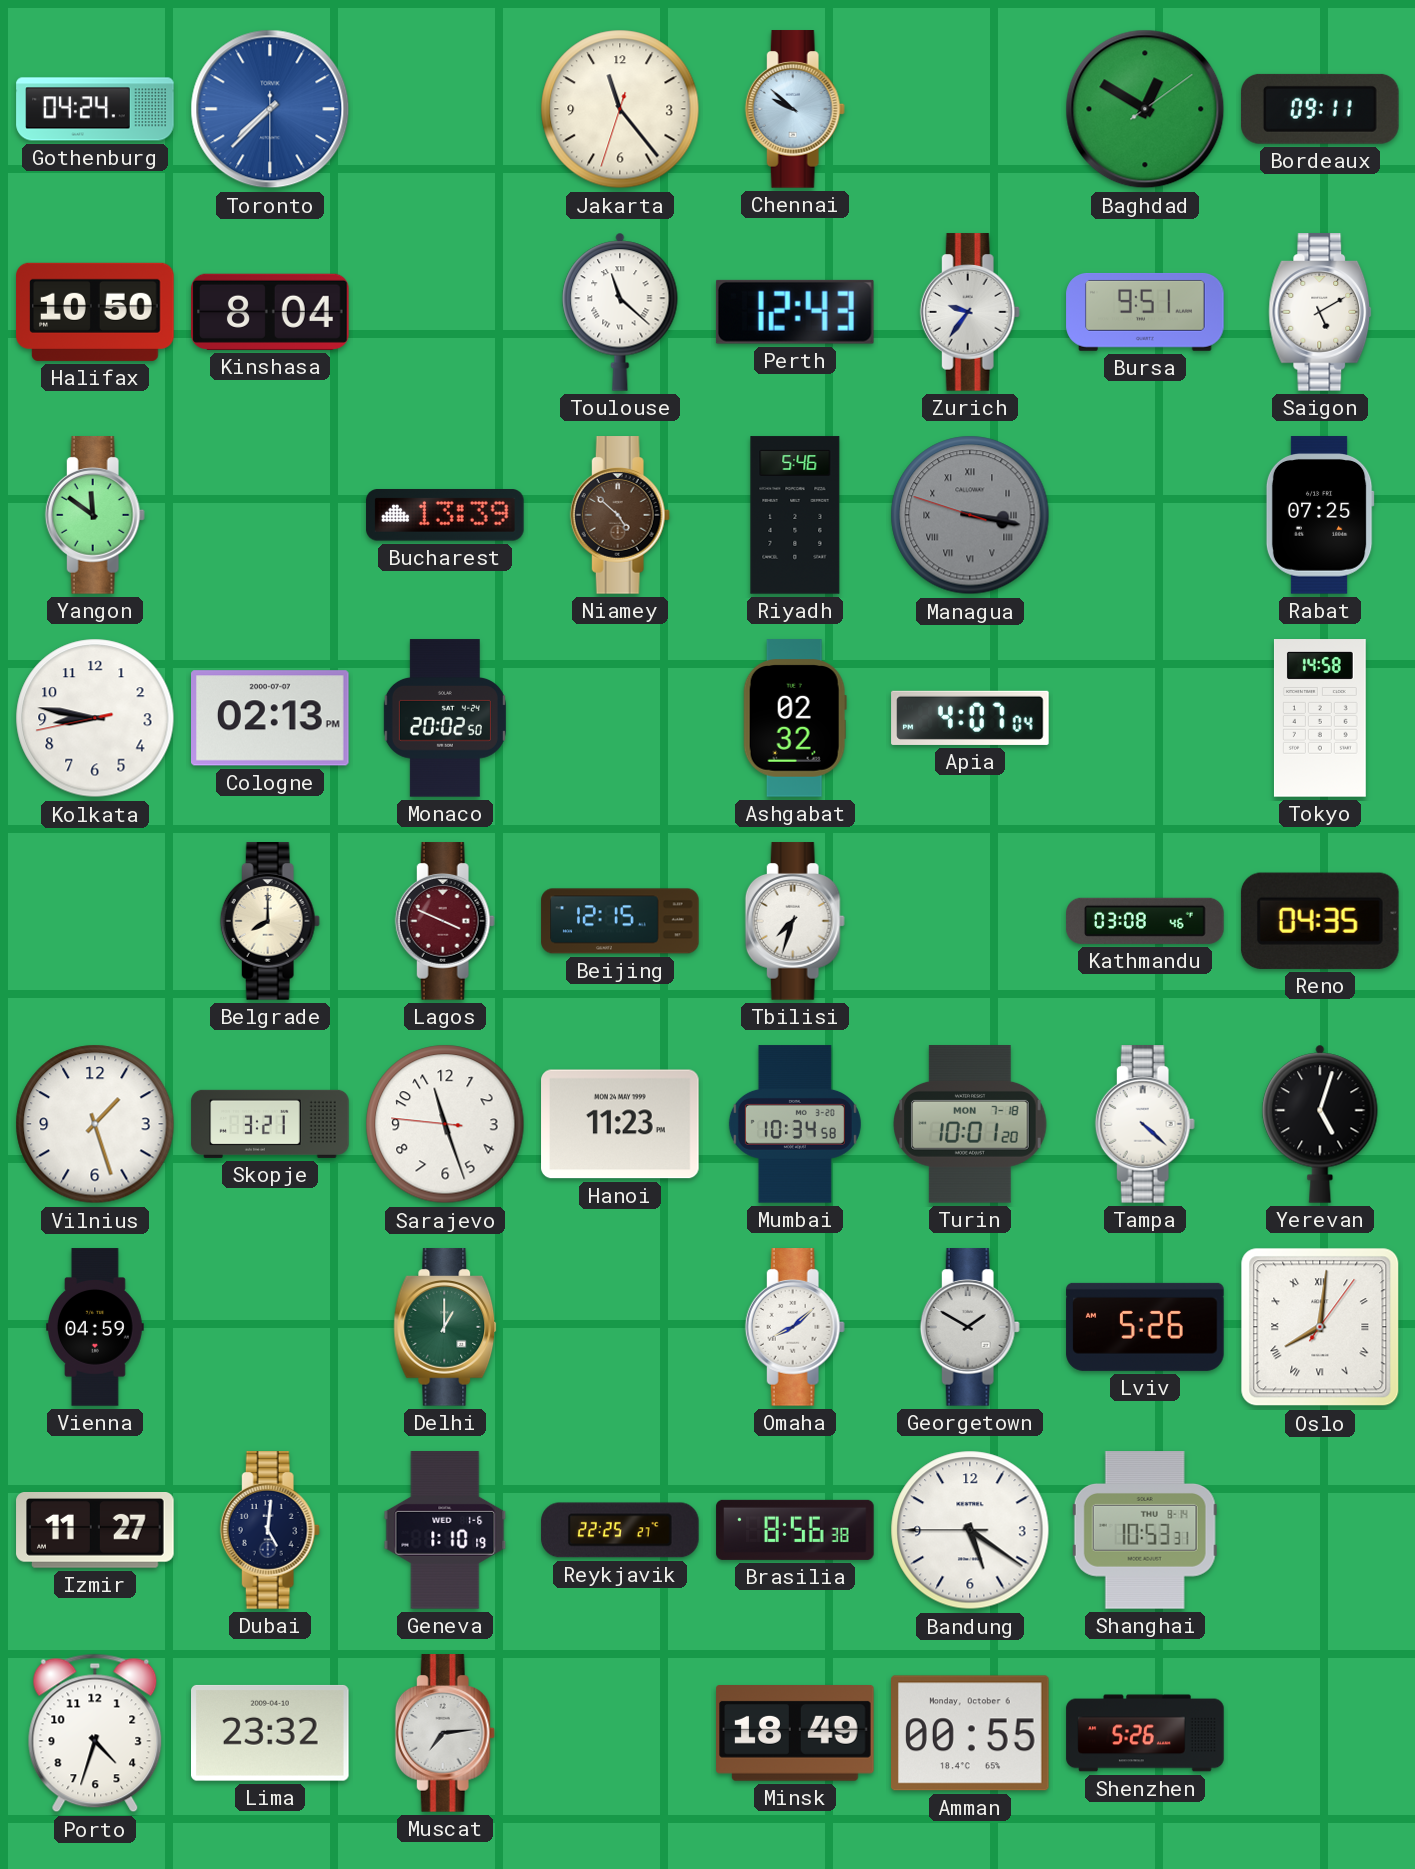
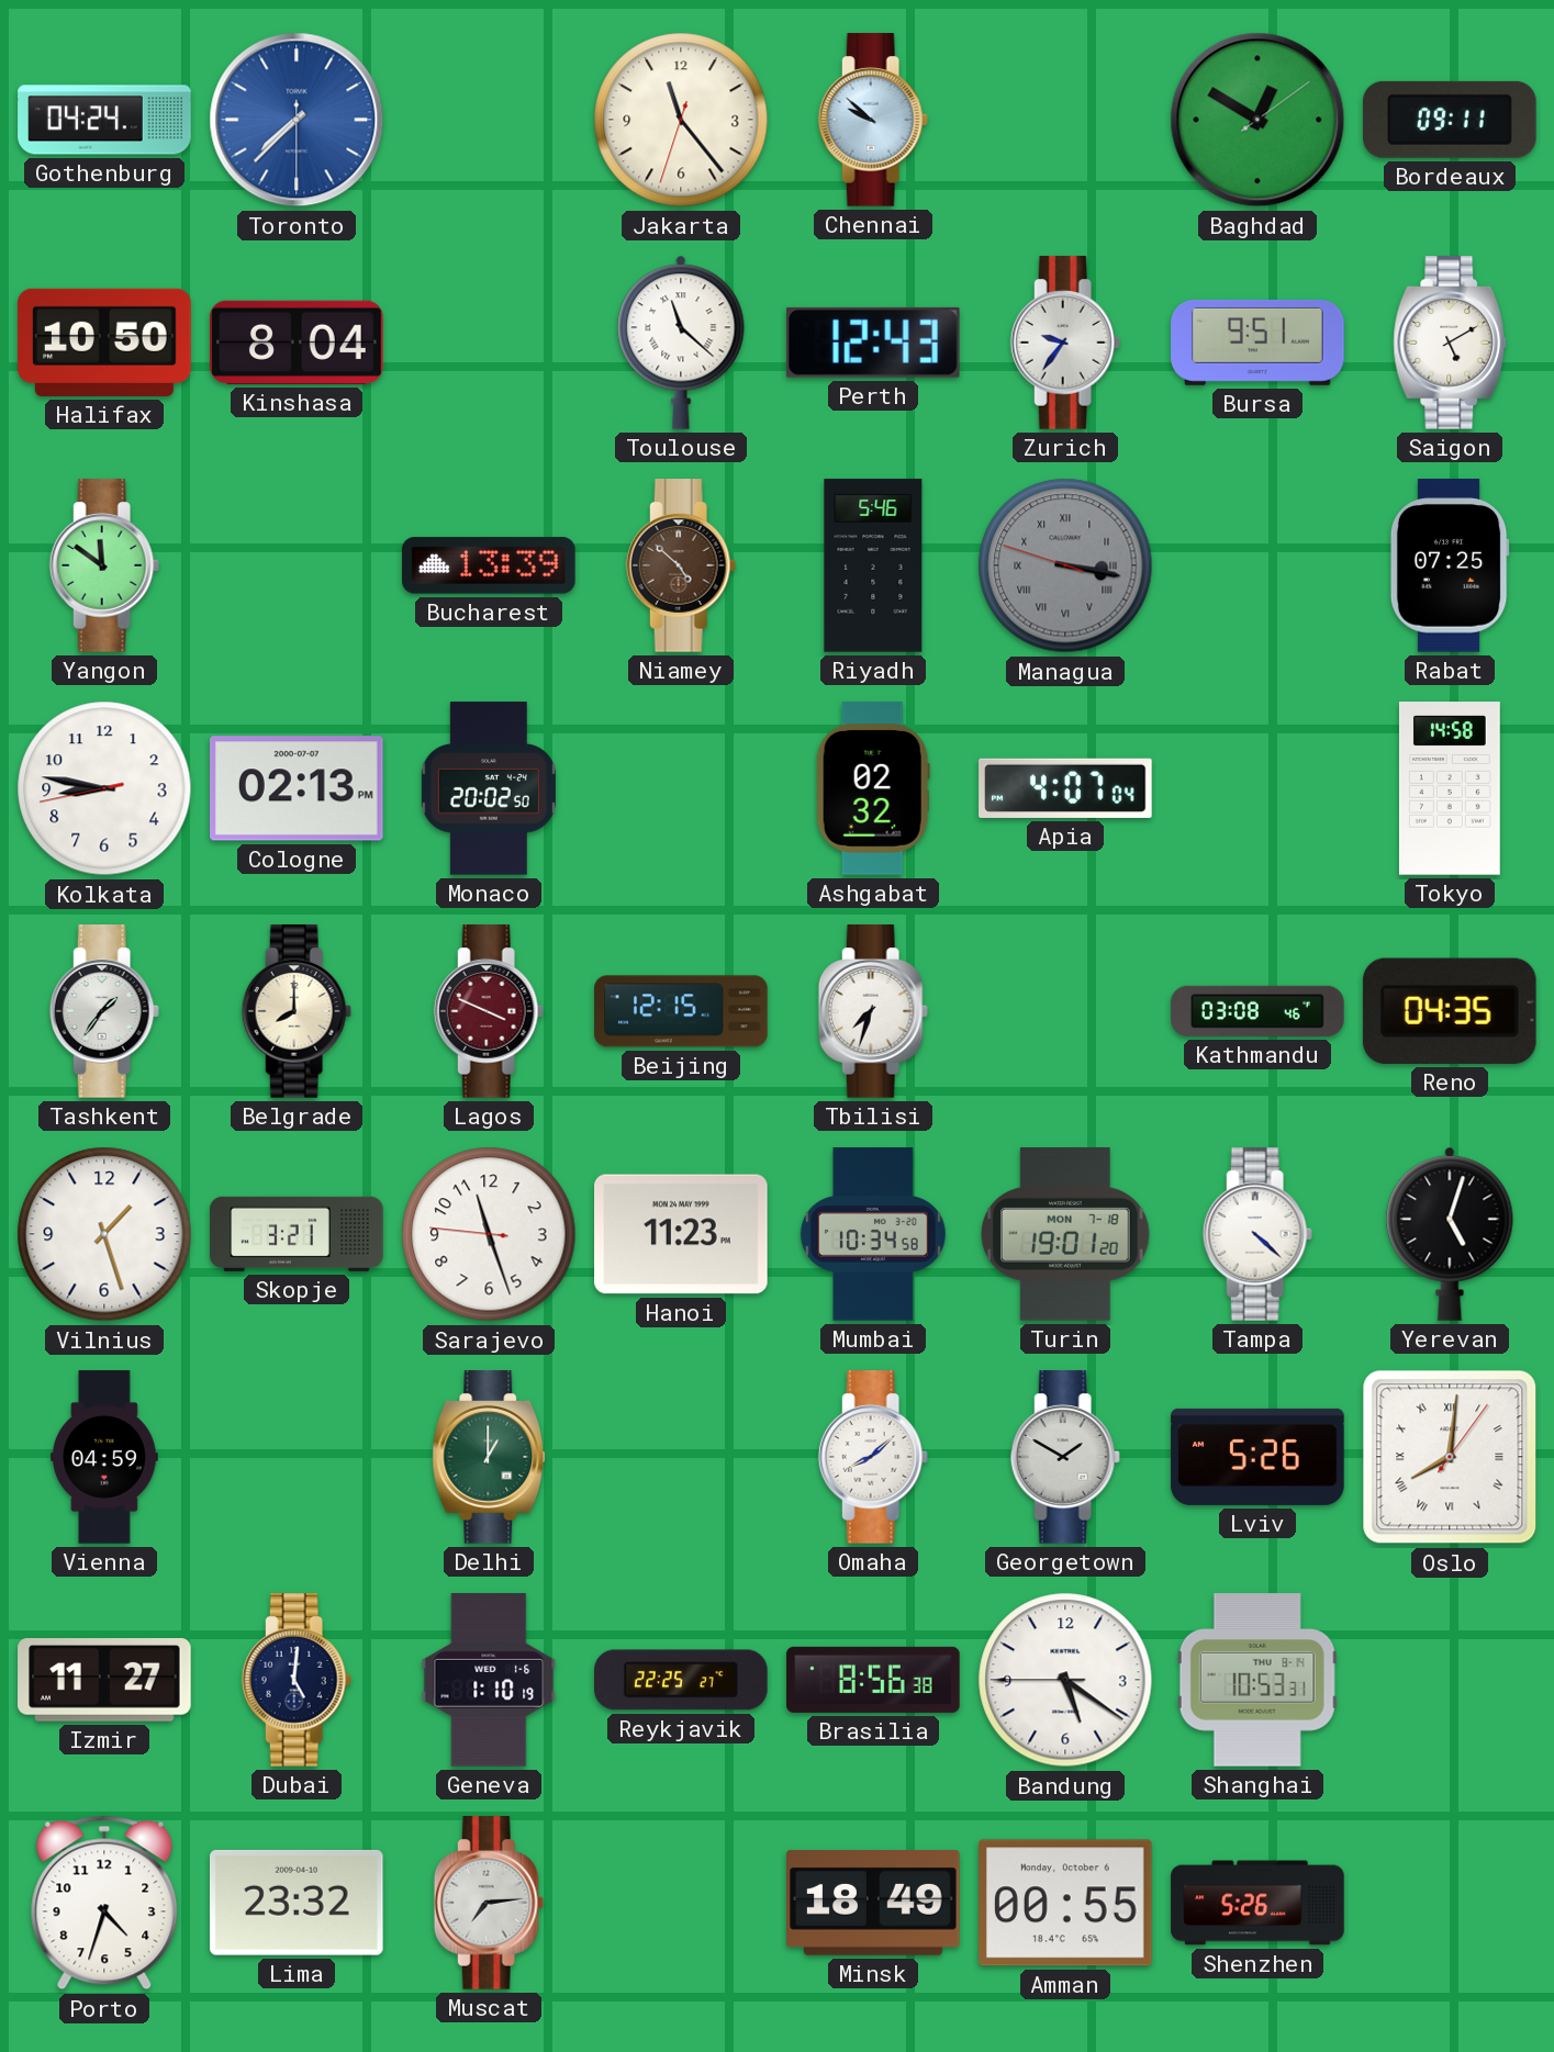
Tashkent: none -> 1:36 (104, 1011)
Turin: 10:01 -> 19:01 (1065, 1234)
